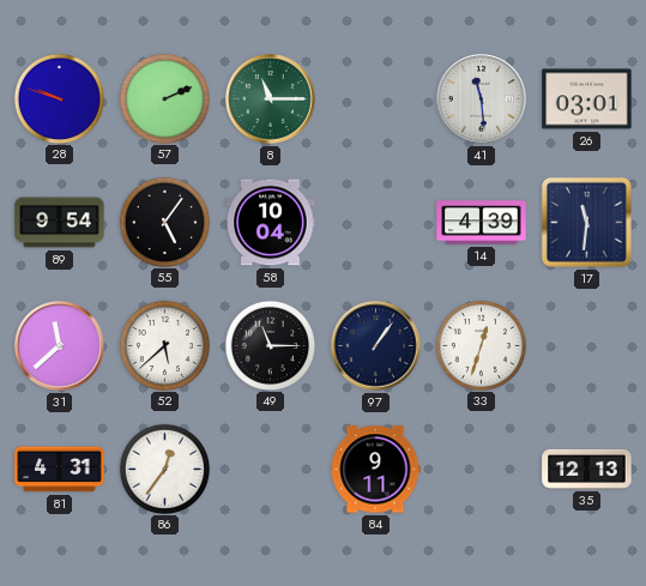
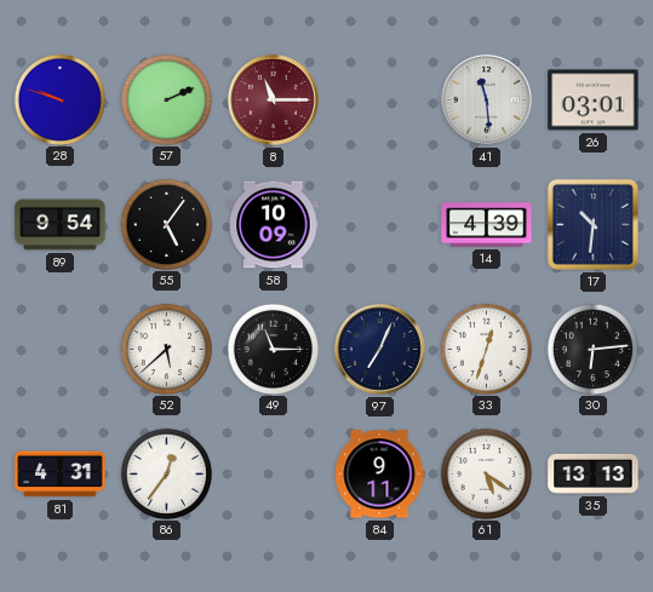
8 dial: green -> burgundy (274, 100)
58: 10:04 -> 10:09 (274, 225)
17: 11:31 -> 10:31 (592, 224)
31: 11:38 -> none (60, 346)
97: 1:06 -> 7:04 (380, 350)
30: none -> 6:14 (592, 349)
61: none -> 5:21 (486, 473)
35: 12:13 -> 13:13 (594, 473)
